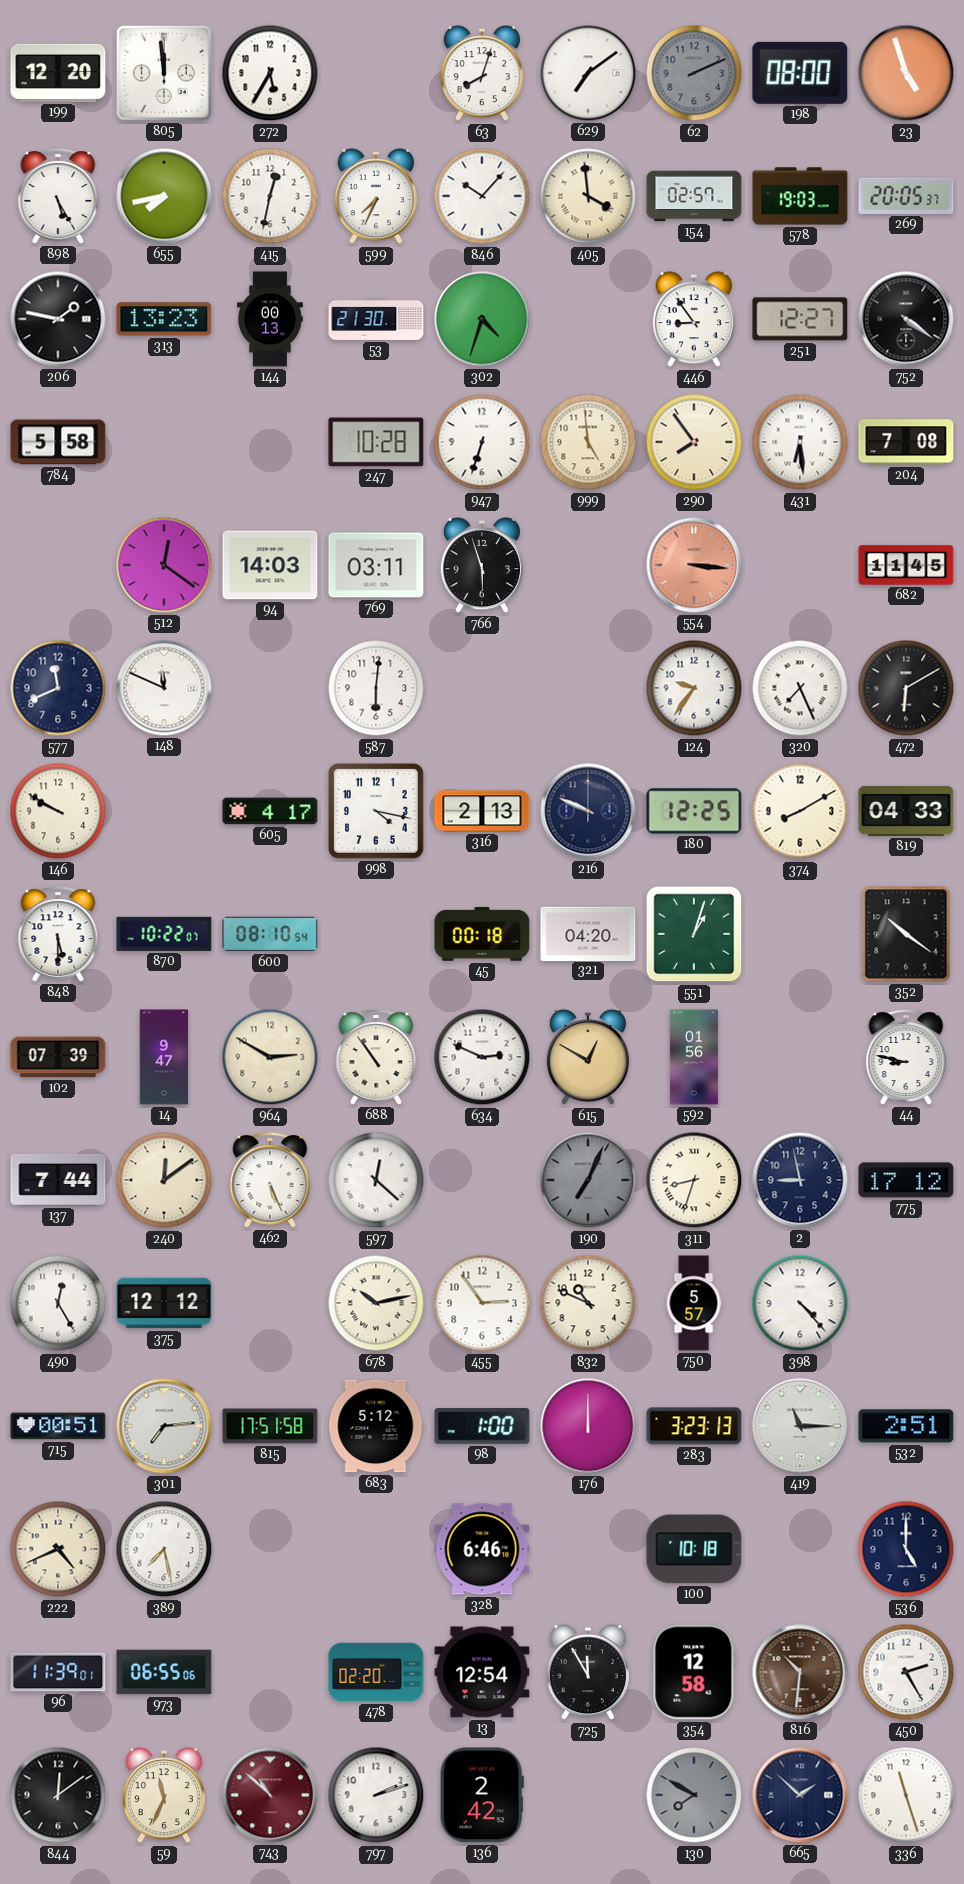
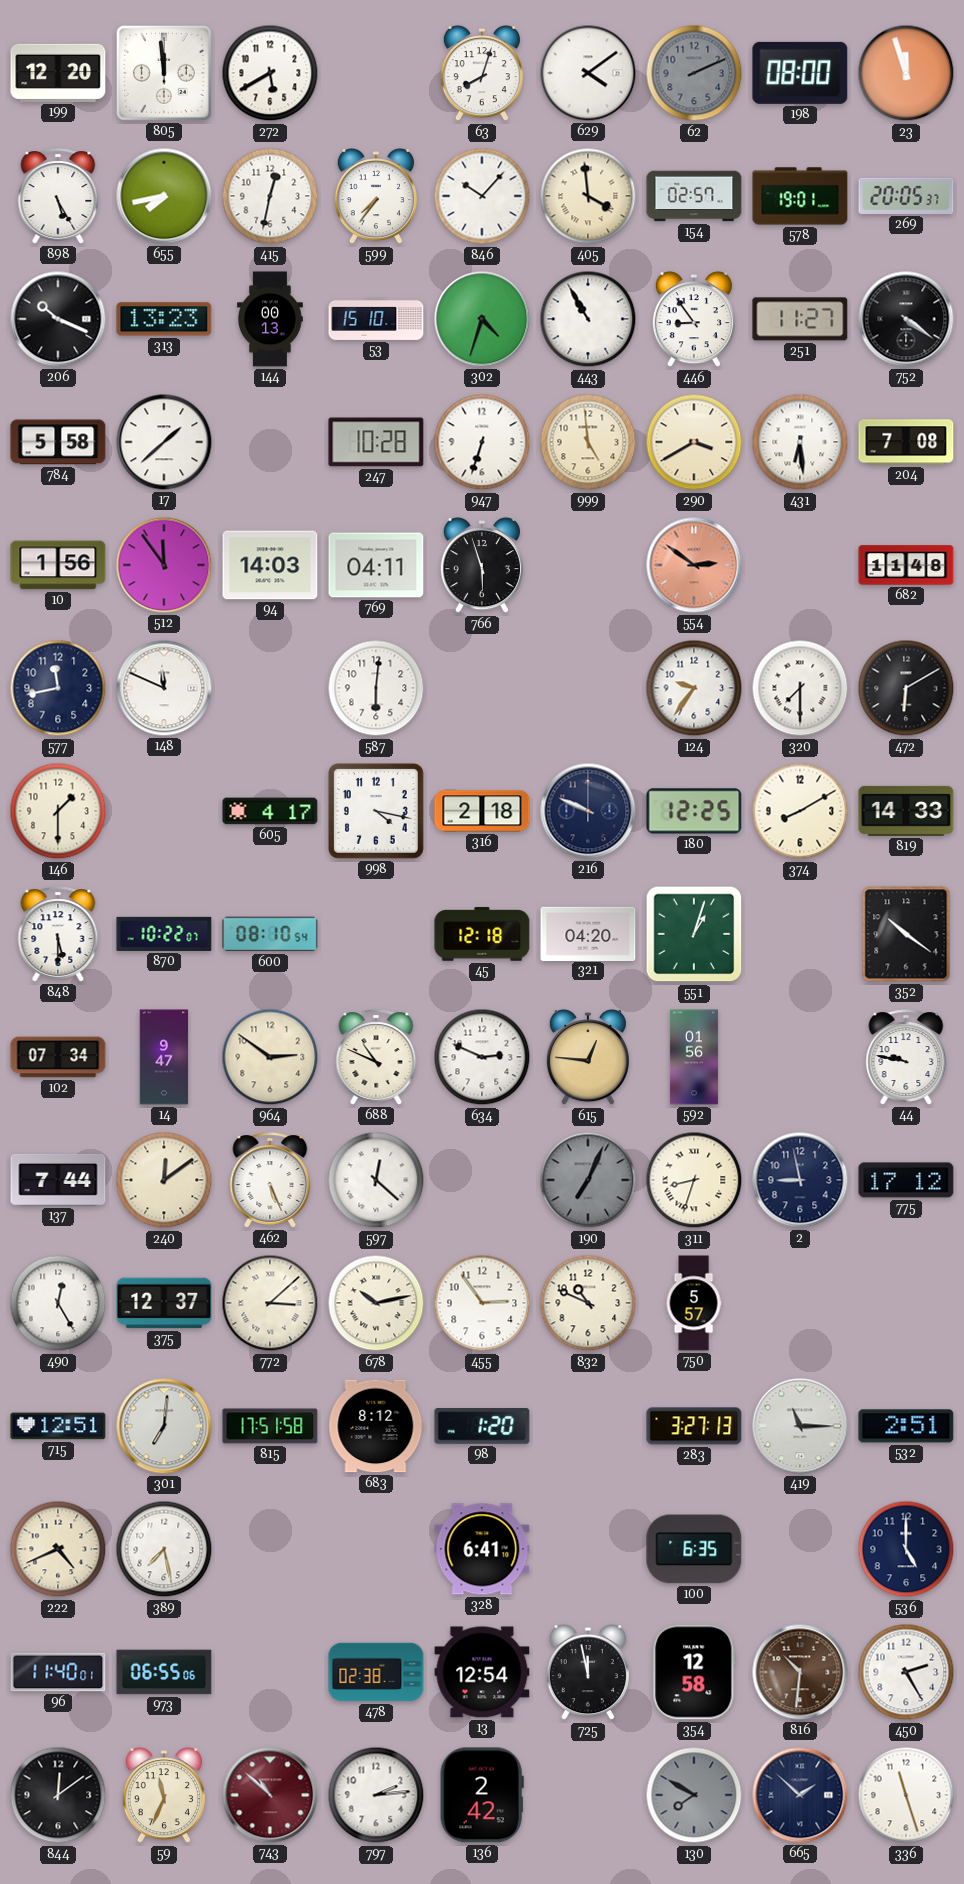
272: 5:35 -> 5:40 (270, 73)
629: 7:09 -> 4:09 (588, 73)
23: 4:57 -> 11:57 (906, 73)
599: 7:34 -> 7:36 (376, 197)
578: 19:03 -> 19:01 (800, 196)
206: 1:47 -> 10:19 (58, 319)
53: 21:30 -> 15:10 (376, 319)
443: none -> 10:55 (588, 319)
251: 12:27 -> 11:27 (800, 319)
17: none -> 1:38 (164, 442)
290: 7:54 -> 3:40 (694, 442)
10: none -> 1:56 (58, 565)
512: 12:21 -> 11:54 (164, 565)
769: 03:11 -> 04:11 (376, 565)
554: 3:16 -> 2:51 (694, 565)
682: 11:45 -> 11:48 (906, 565)
577: 11:41 -> 11:43 (58, 688)
320: 7:26 -> 7:30 (800, 688)
146: 9:50 -> 1:30 (58, 811)
316: 2:13 -> 2:18 (482, 811)
819: 04:33 -> 14:33 (906, 811)
45: 00:18 -> 12:18 (482, 934)
102: 07:39 -> 07:34 (58, 1057)
964: 2:50 -> 2:51 (270, 1057)
688: 10:54 -> 10:49 (376, 1057)
615: 12:50 -> 12:46 (588, 1058)
44: 8:47 -> 9:47 (906, 1057)
375: 12:12 -> 12:37 (164, 1303)
772: none -> 3:08 (270, 1303)
398: 4:23 -> none (800, 1303)
715: 00:51 -> 12:51 (58, 1426)
301: 7:14 -> 7:01 (164, 1426)
683: 5:12 -> 8:12 (376, 1426)
98: 1:00 -> 1:20 (482, 1426)
176: 12:00 -> none (588, 1426)
283: 3:23 -> 3:27 (694, 1426)
328: 6:46 -> 6:41 (482, 1549)
100: 10:18 -> 6:35 (694, 1549)
96: 11:39 -> 11:40 (58, 1672)
478: 02:20 -> 02:38 (376, 1672)
725: 11:55 -> 11:58 (588, 1673)
797: 2:12 -> 2:14 (376, 1795)
